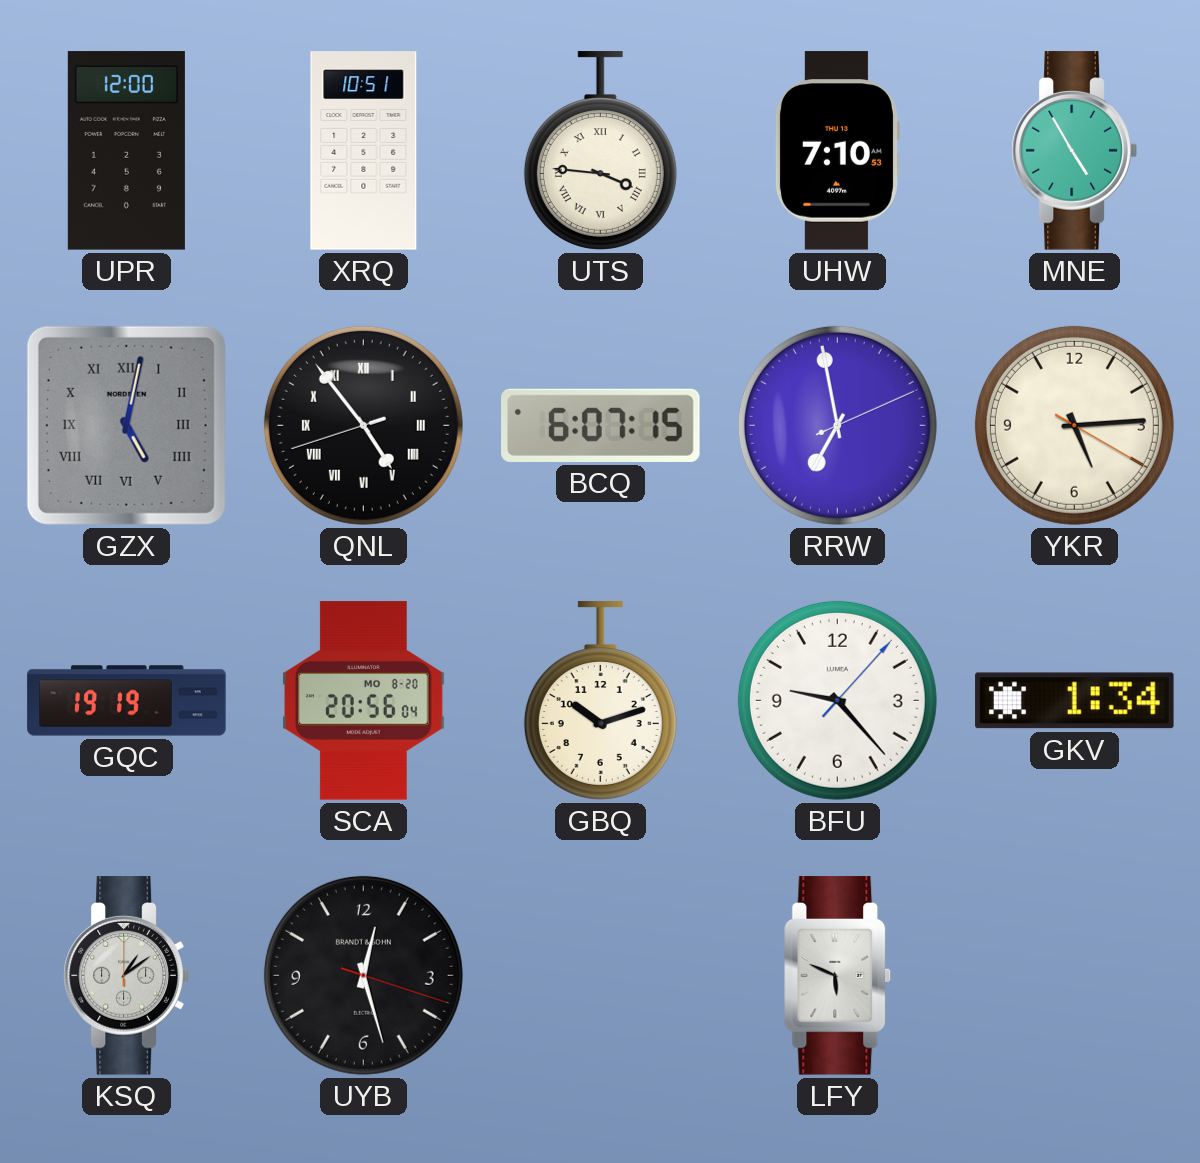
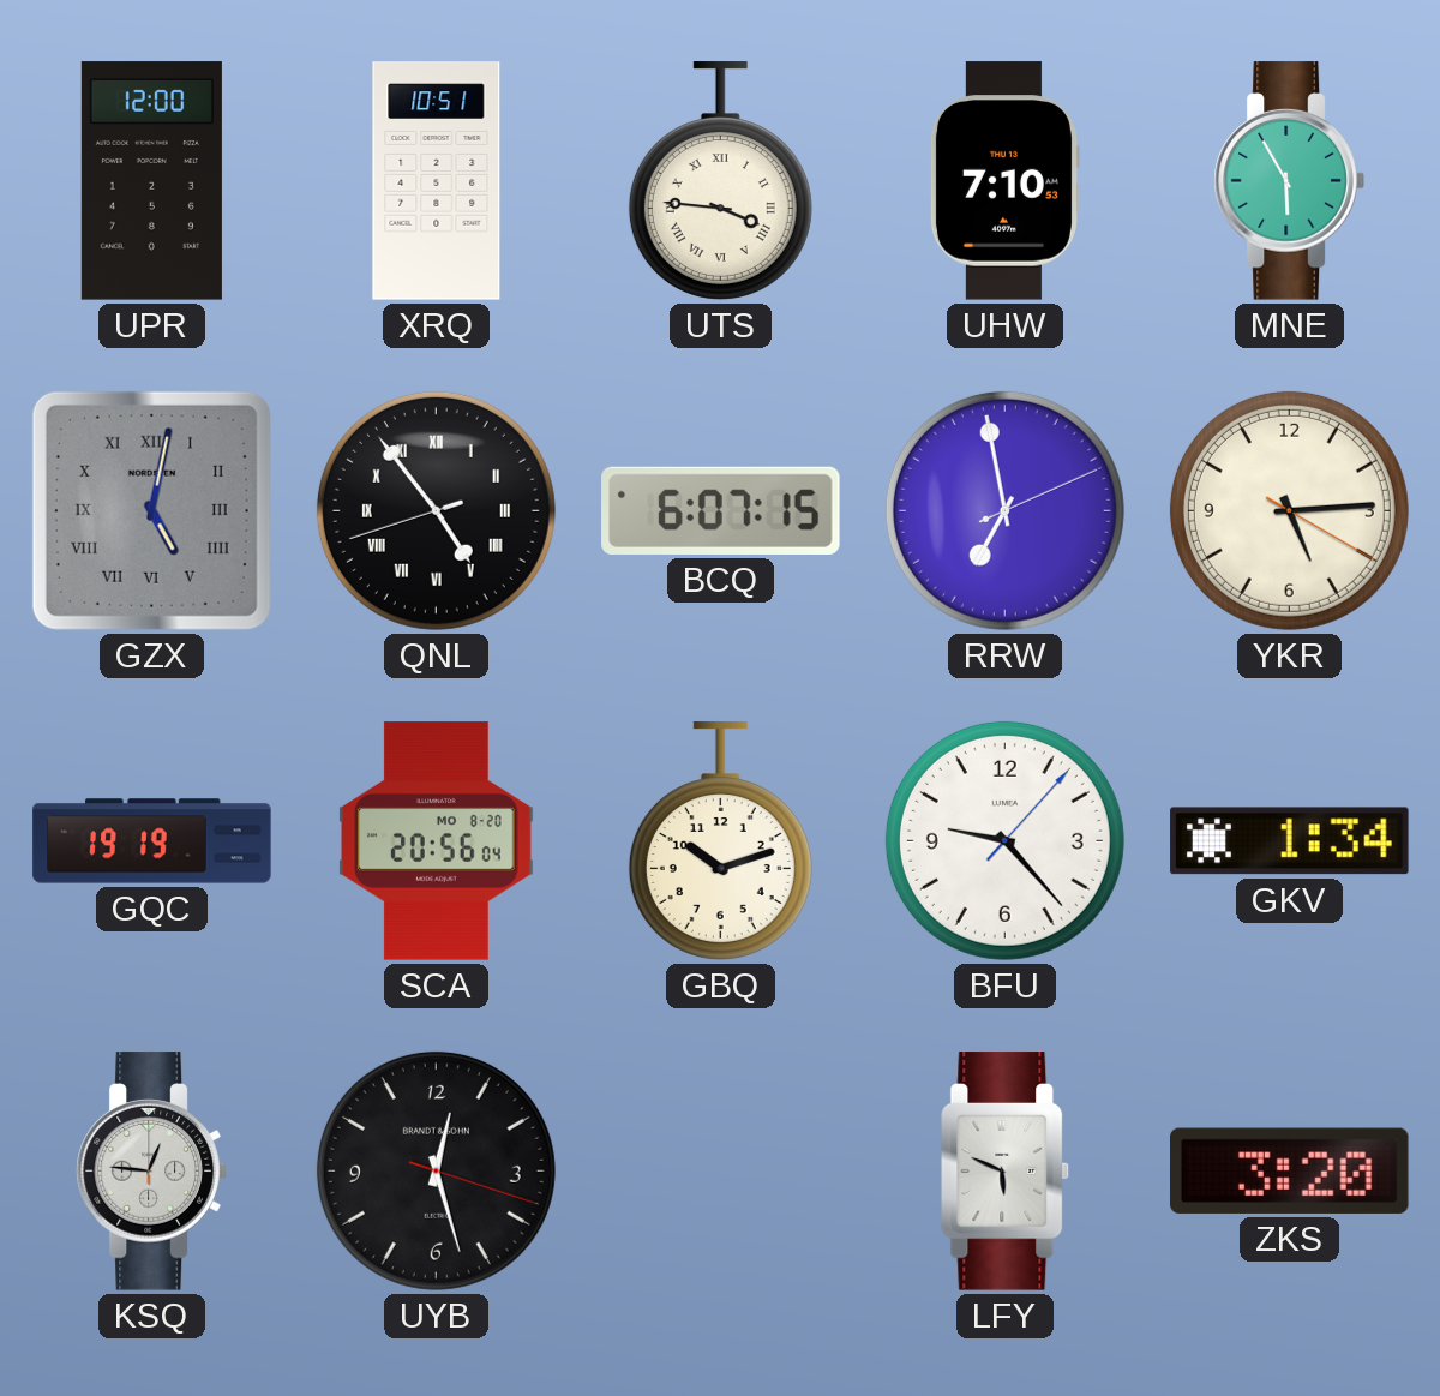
MNE: 4:55 -> 5:55 (1289, 181)
KSQ: 1:09 -> 12:46 (151, 1172)
ZKS: none -> 3:20 (1290, 1170)
